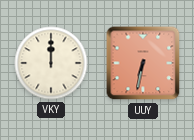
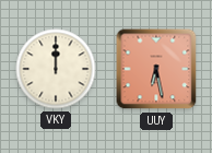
UUY: 6:32 -> 6:28 (156, 69)
